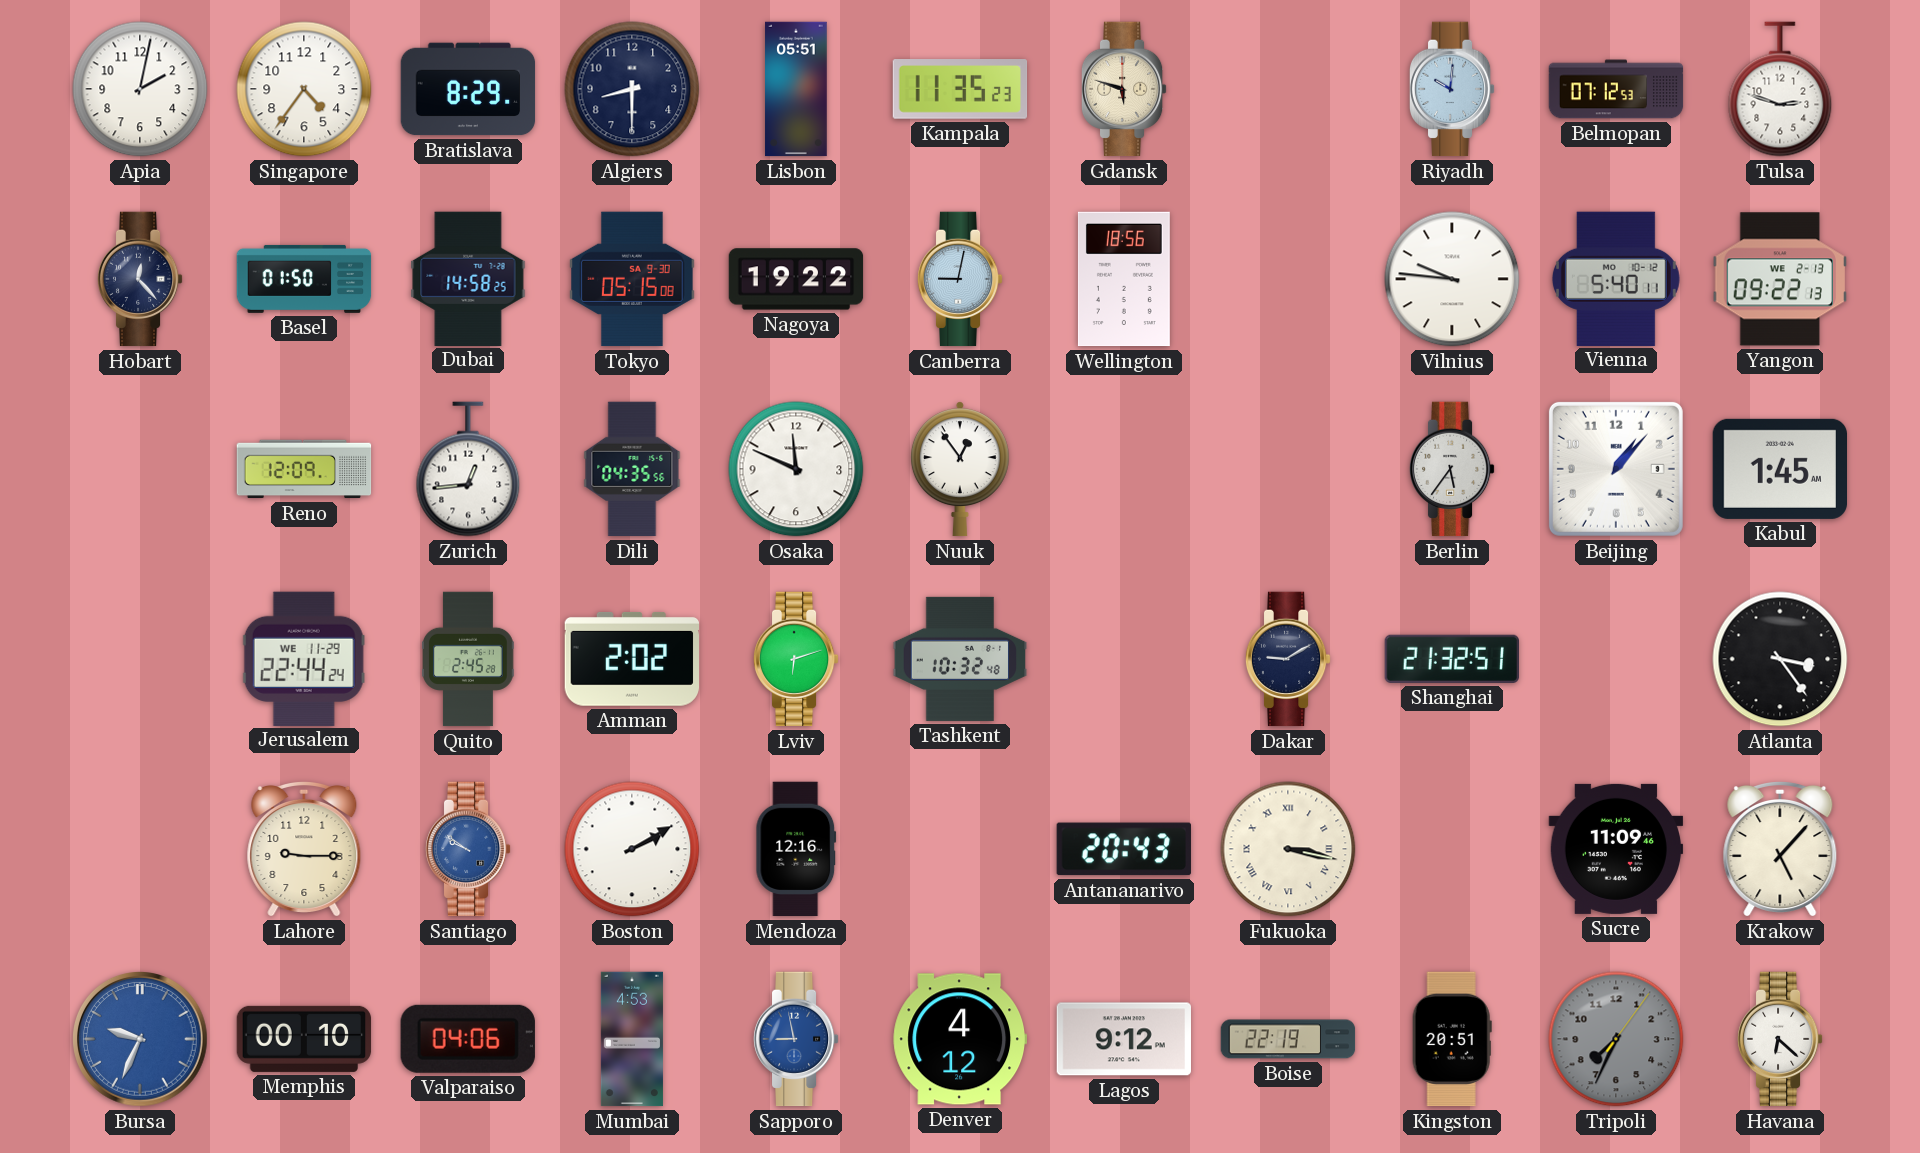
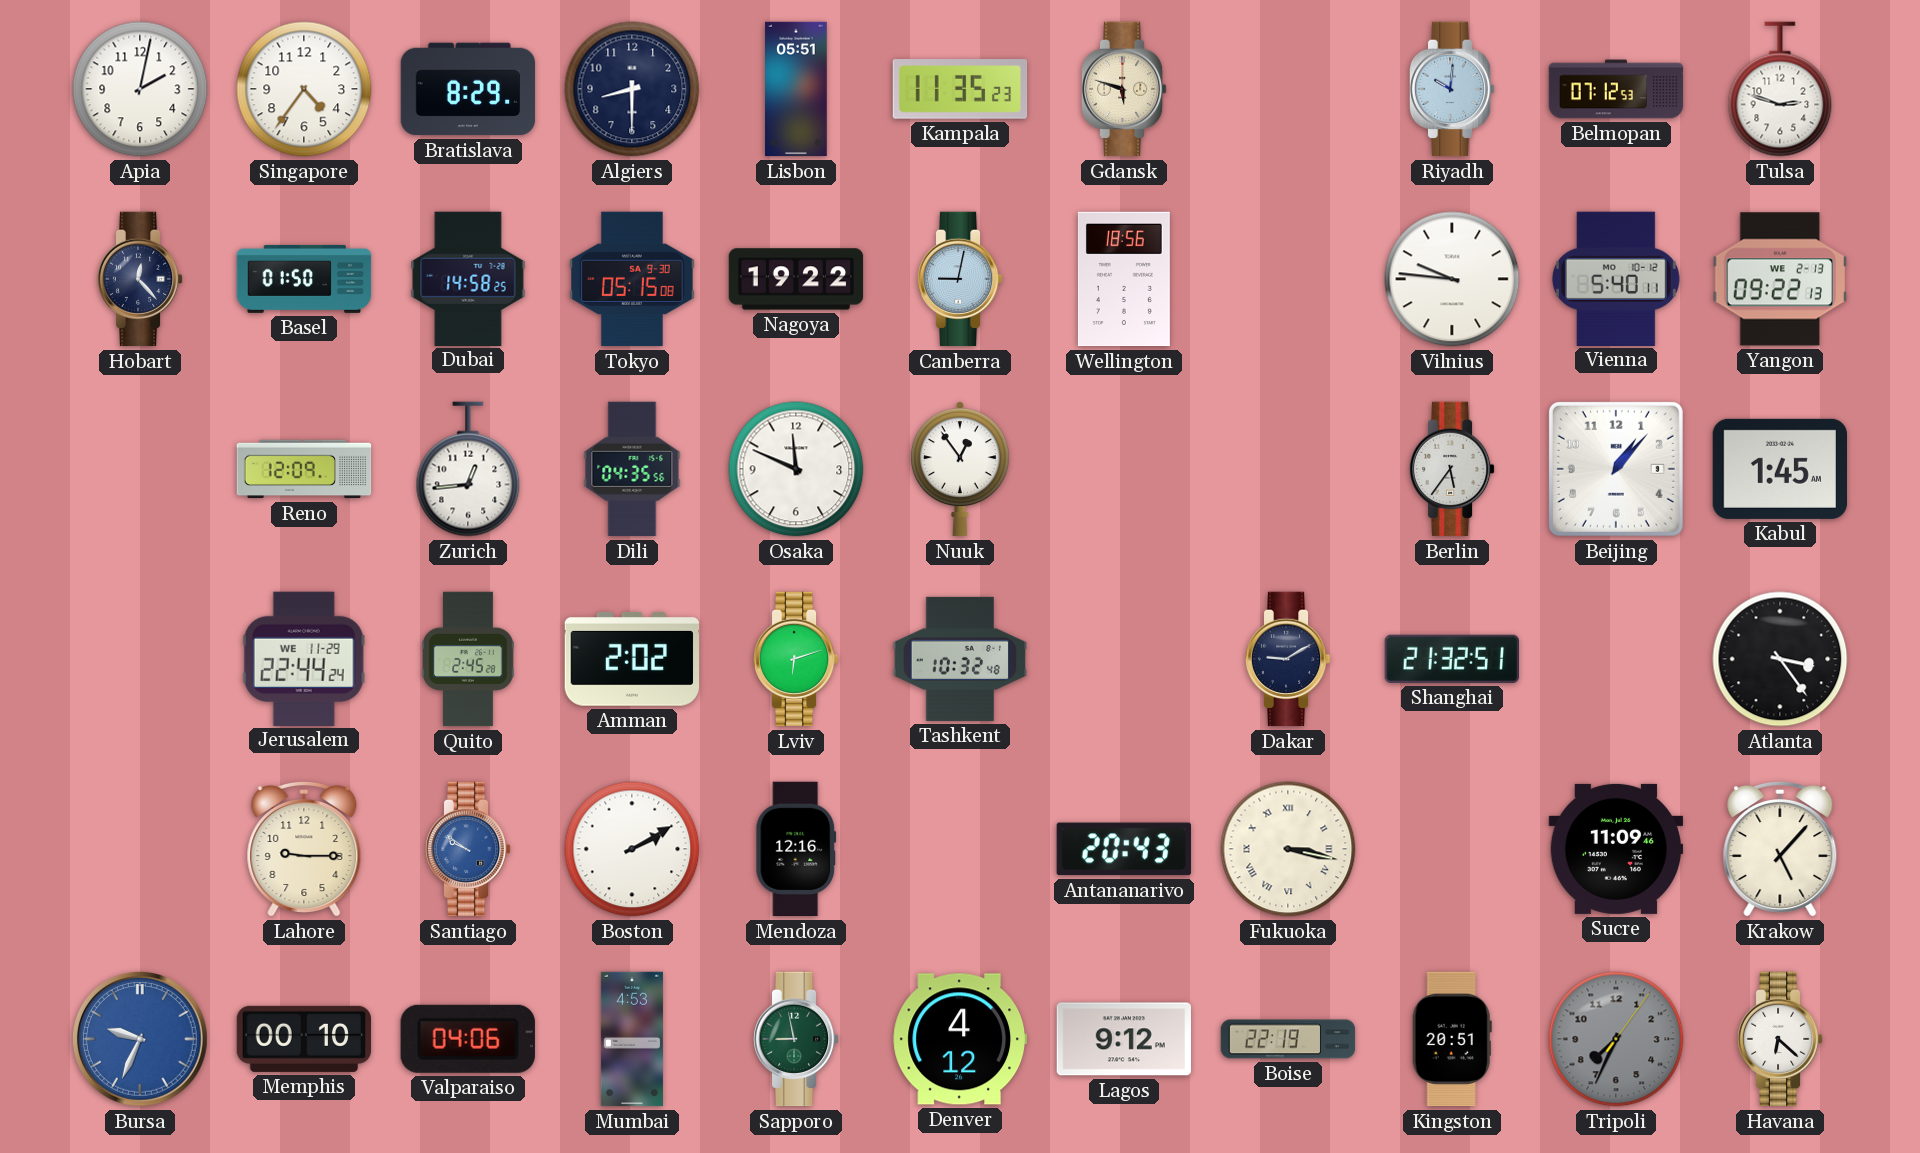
Sapporo dial: blue -> green (796, 1039)
